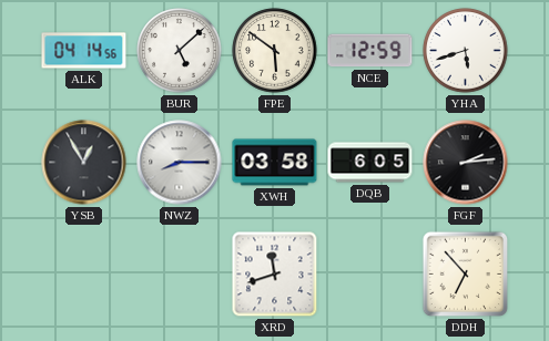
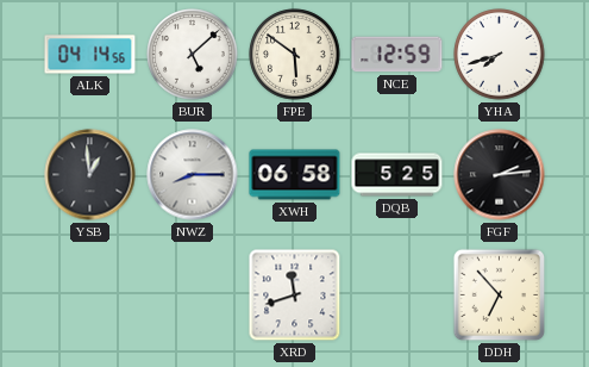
YHA: 5:42 -> 7:42 (500, 55)
YSB: 12:55 -> 12:59 (90, 175)
XWH: 03:58 -> 06:58 (295, 175)
DQB: 6:05 -> 5:25 (397, 175)
